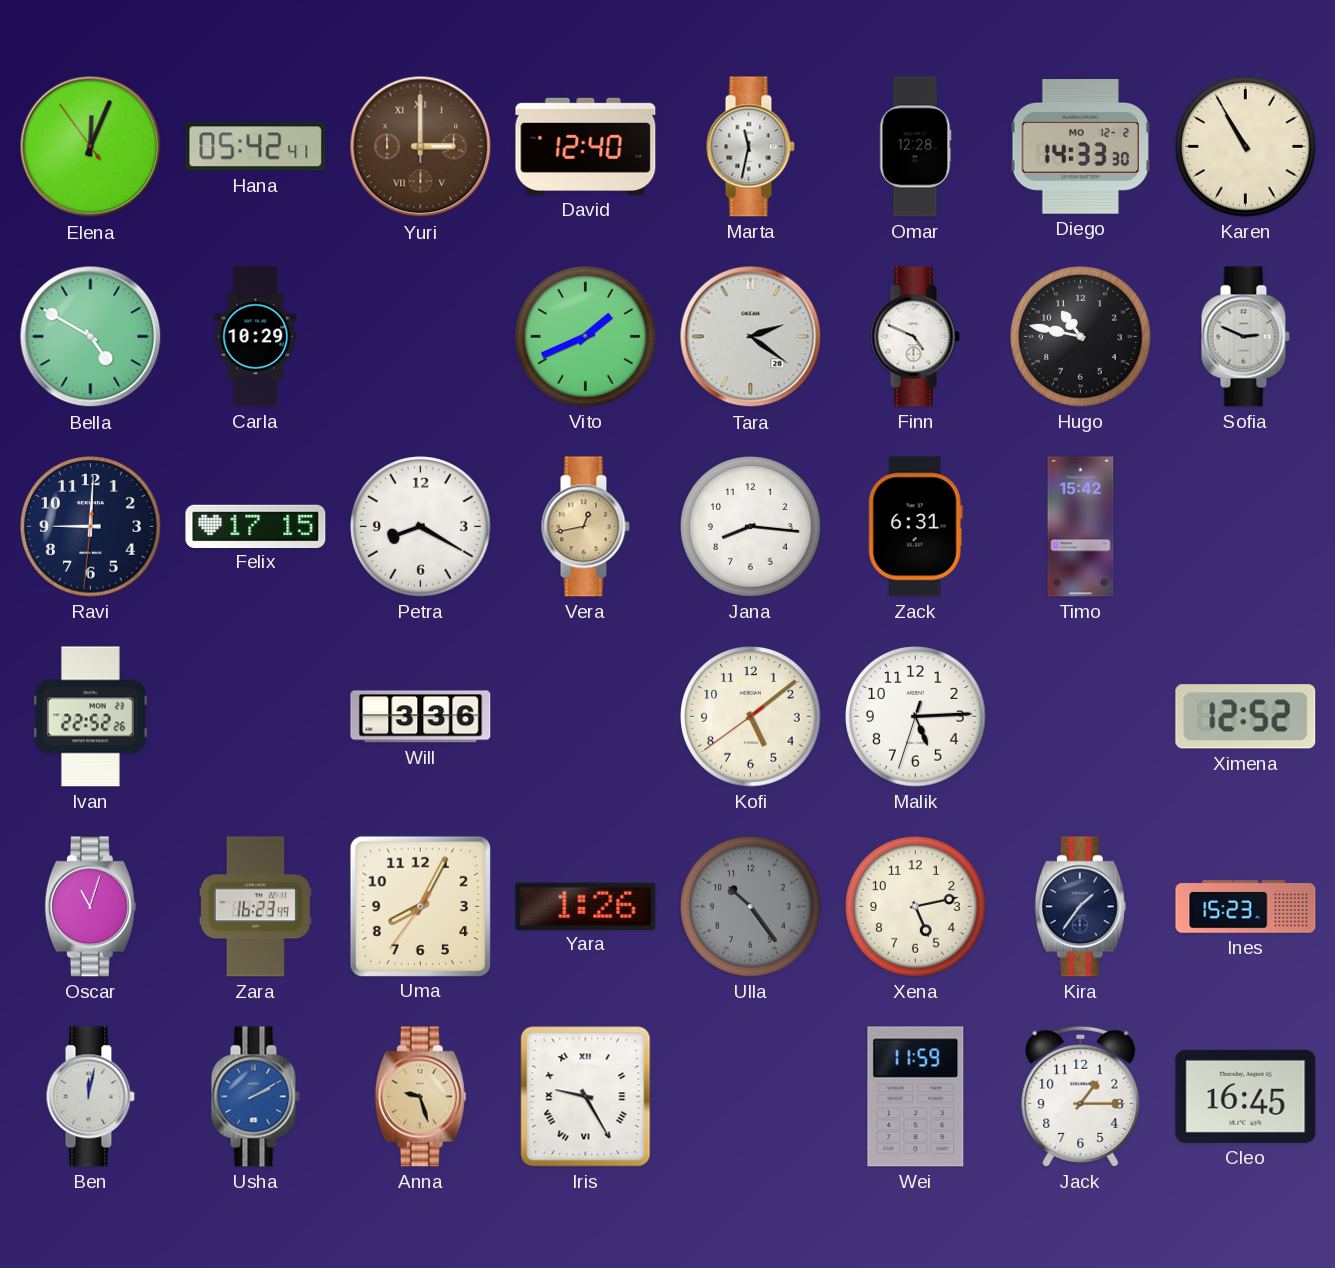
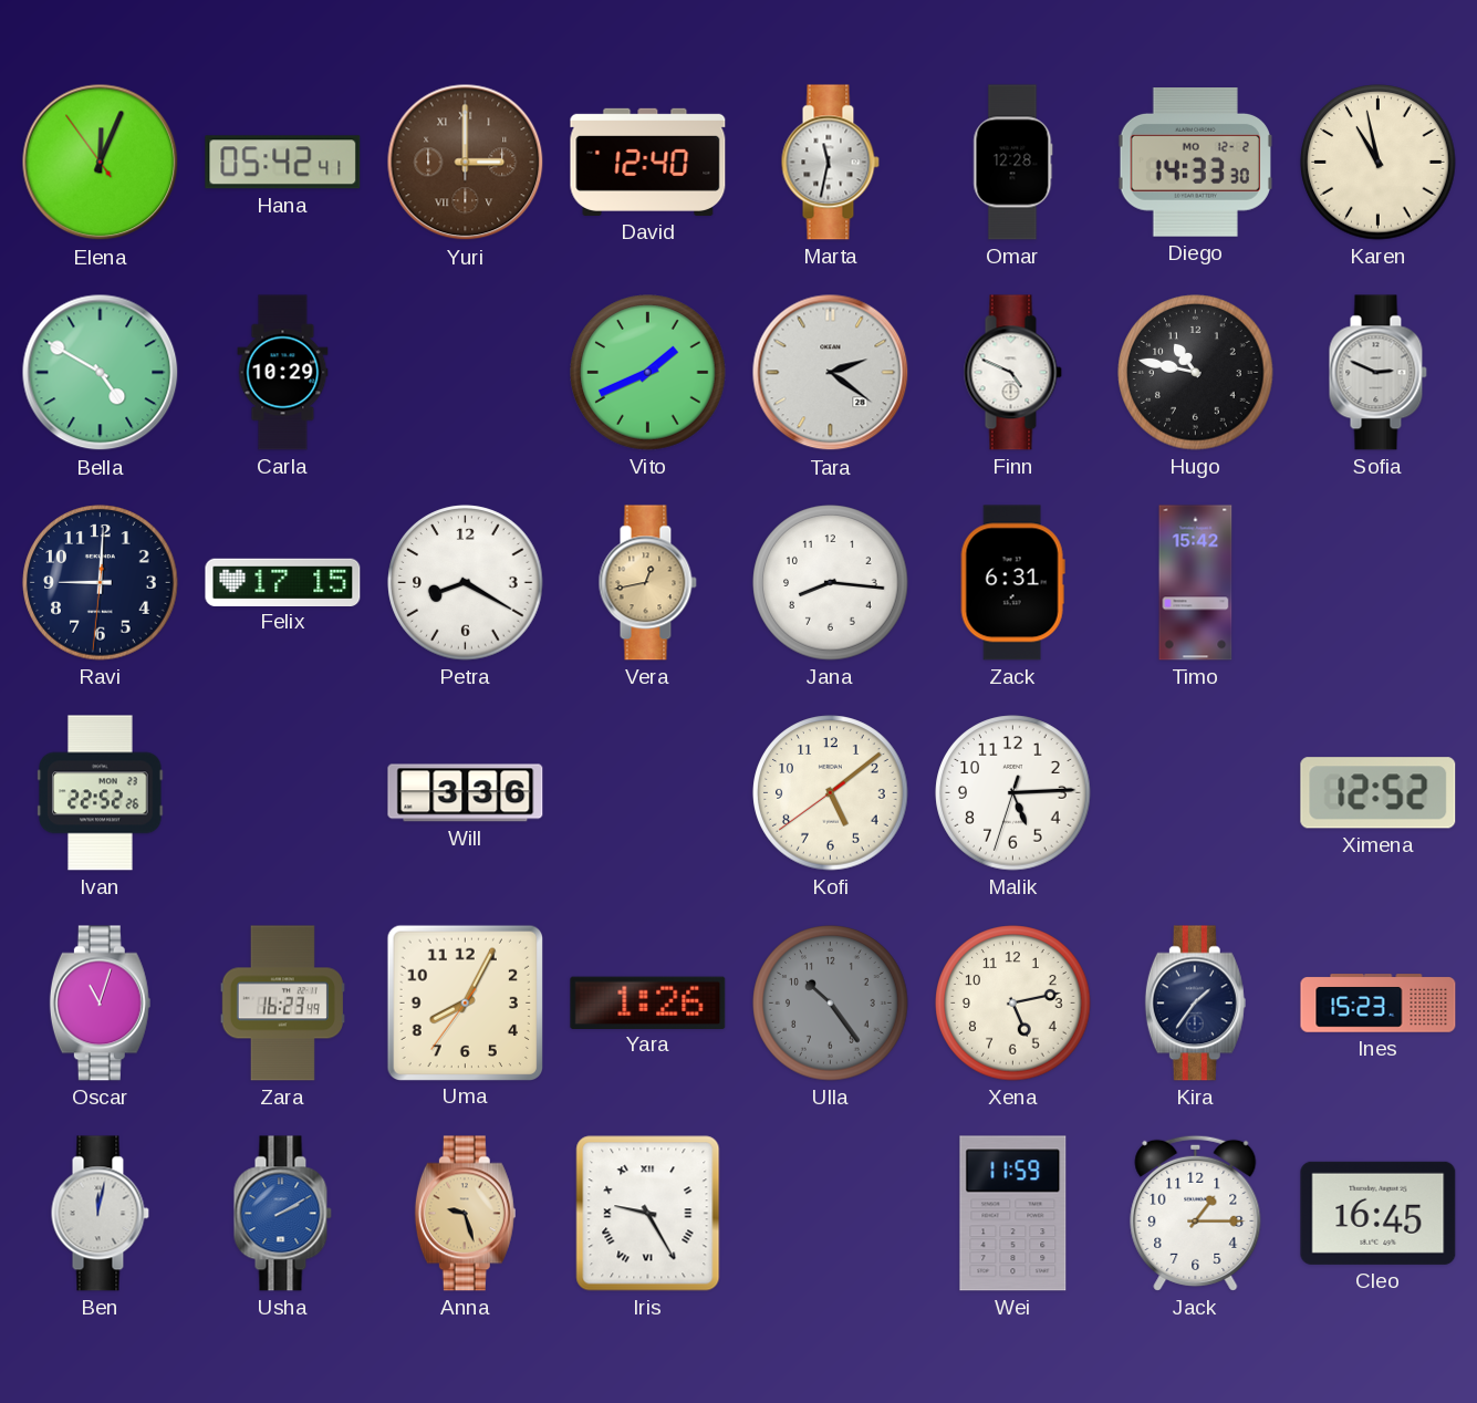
Karen: 10:55 -> 10:58 (1379, 163)
